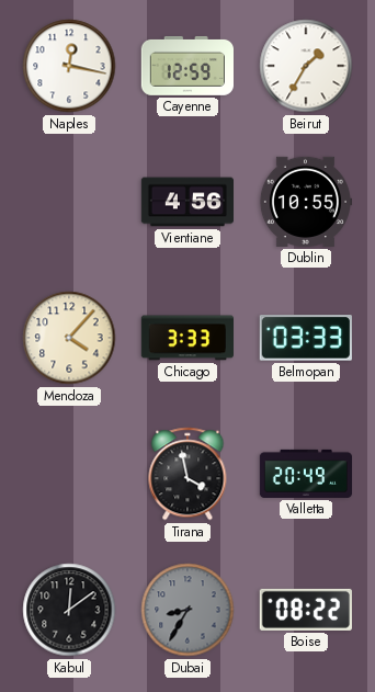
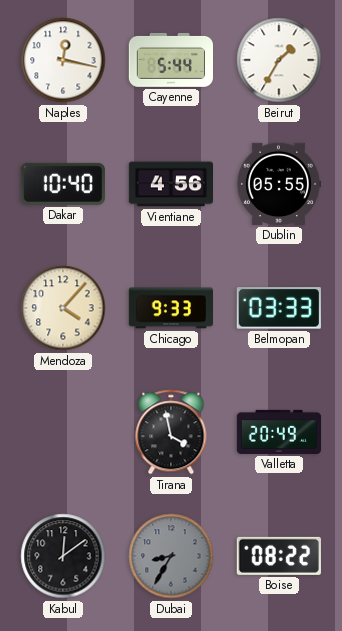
Cayenne: 12:59 -> 5:44 (170, 60)
Dakar: none -> 10:40 (63, 184)
Dublin: 10:55 -> 05:55 (278, 184)
Chicago: 3:33 -> 9:33 (170, 308)
